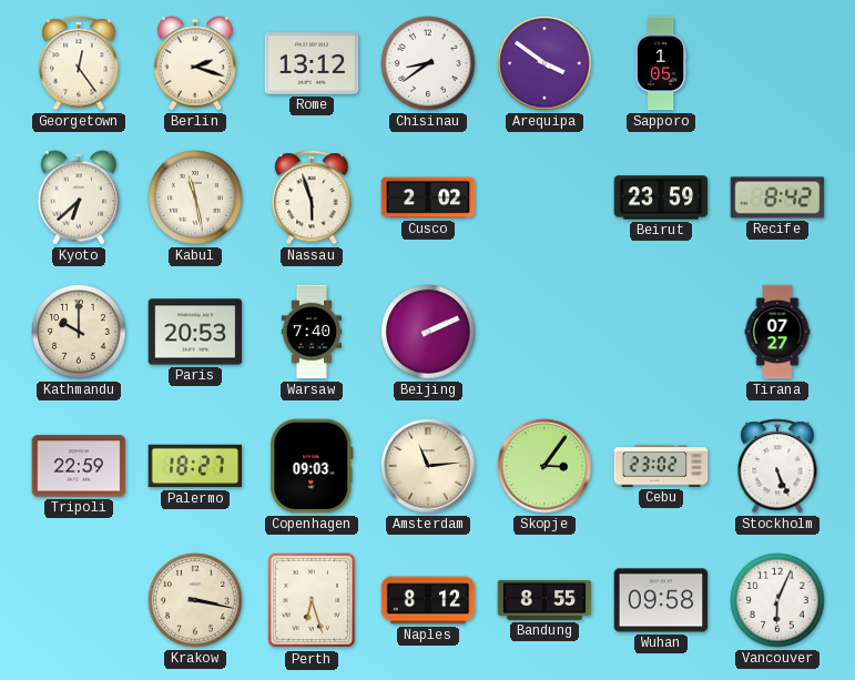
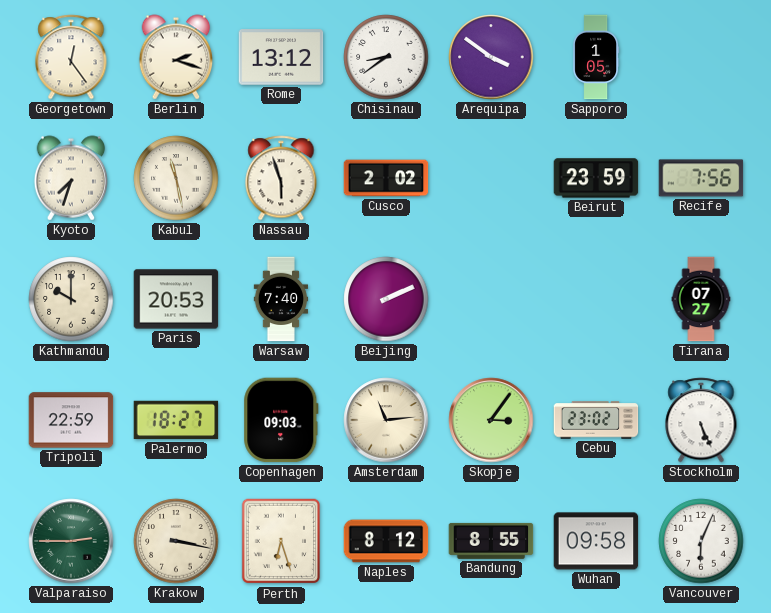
Kyoto: 6:38 -> 7:33 (71, 178)
Recife: 8:42 -> 7:56 (701, 178)
Valparaiso: none -> 2:45 (71, 541)
